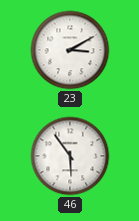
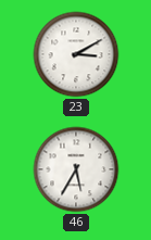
46: 5:54 -> 5:35 (76, 169)
